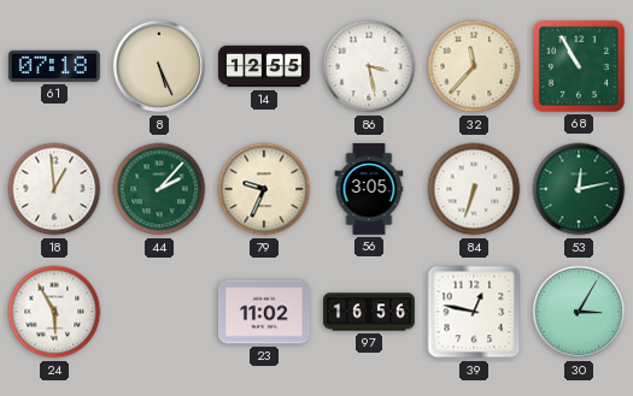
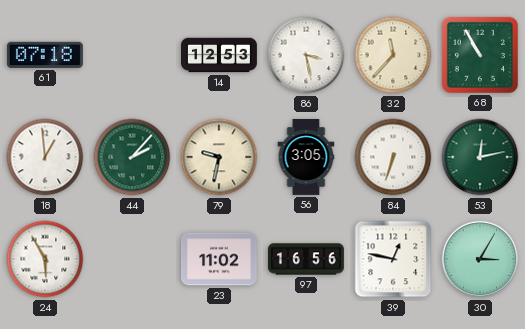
8: 5:26 -> none (159, 66)
14: 12:55 -> 12:53 (220, 55)
79: 9:34 -> 9:32 (219, 157)
